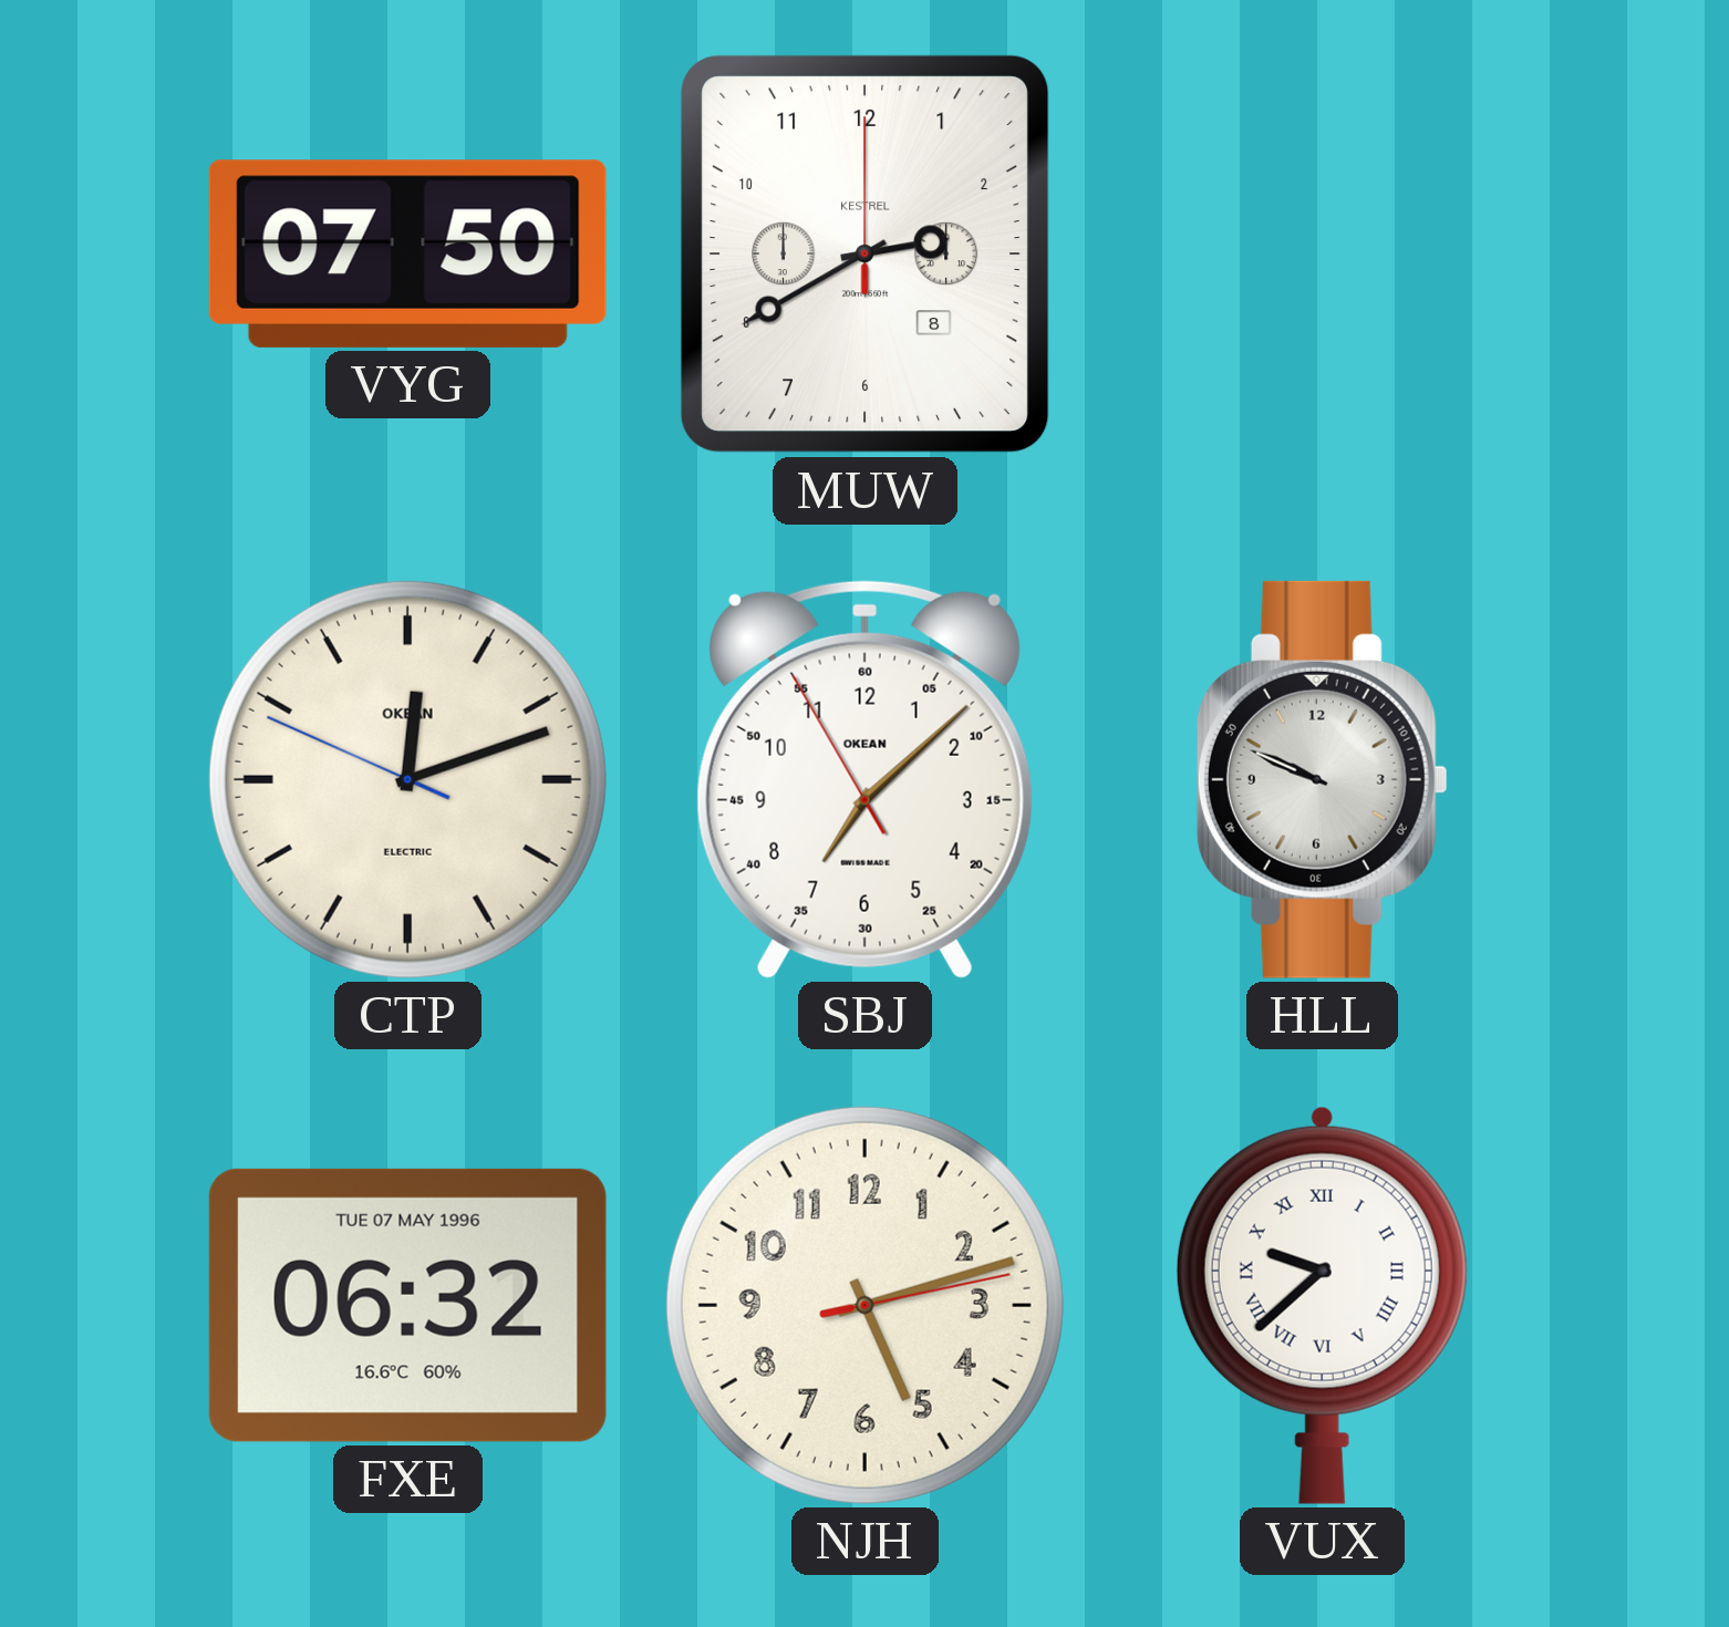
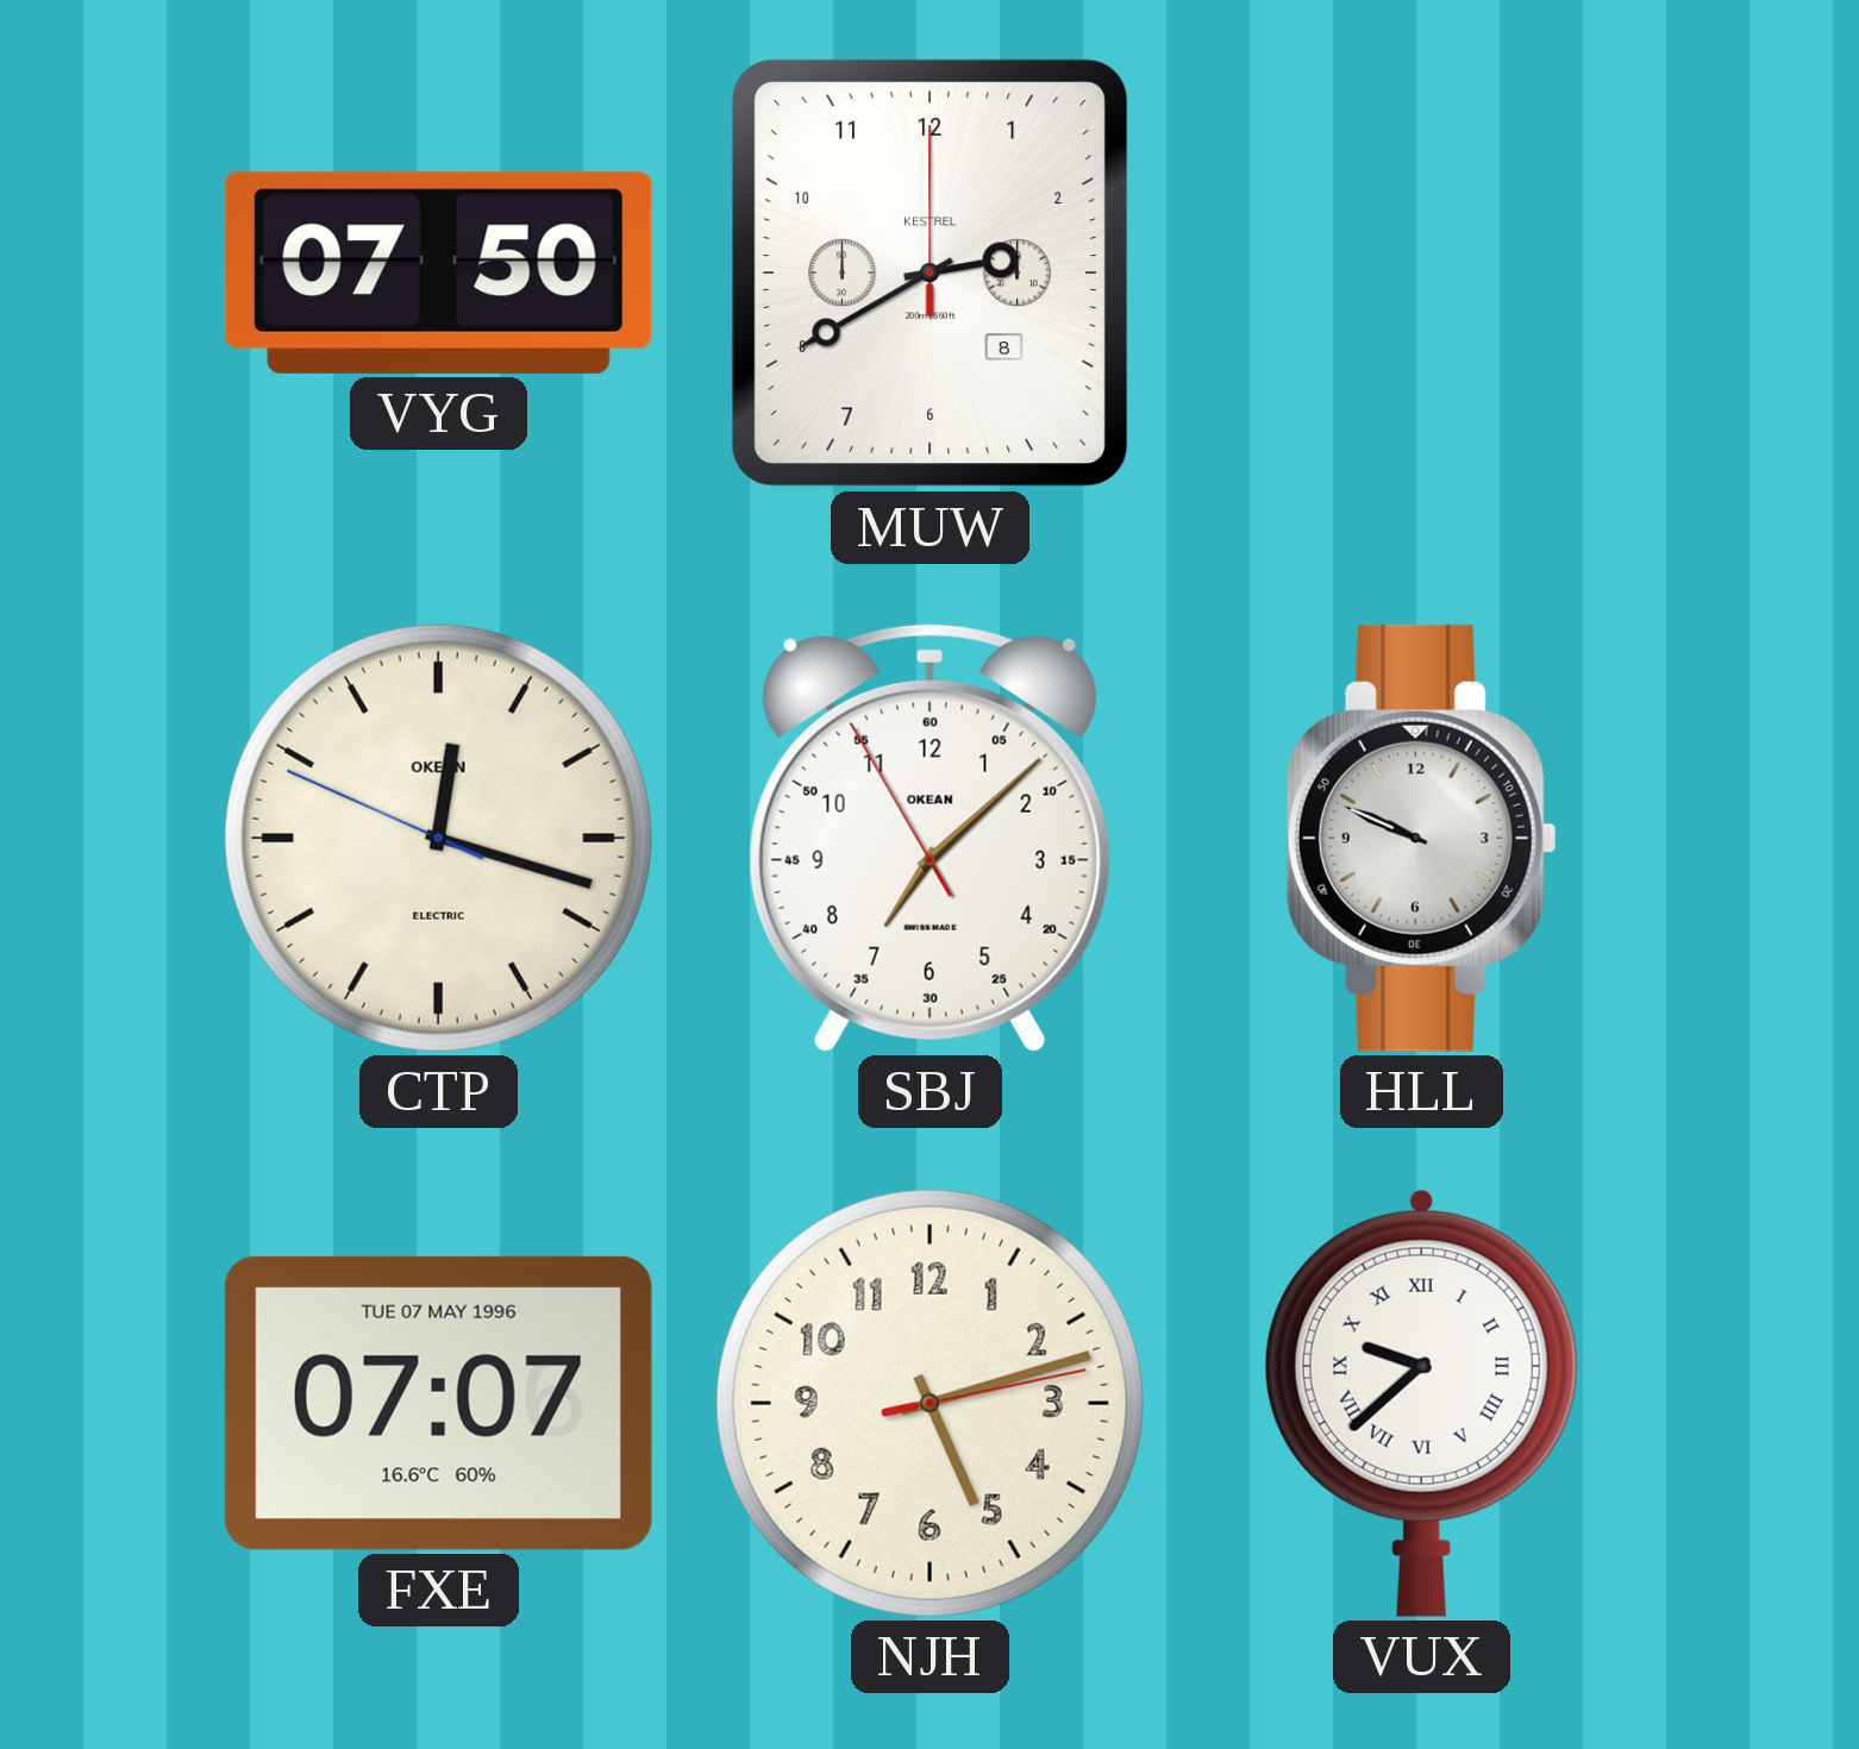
CTP: 12:11 -> 12:17 (438, 838)
FXE: 06:32 -> 07:07 (438, 1403)
